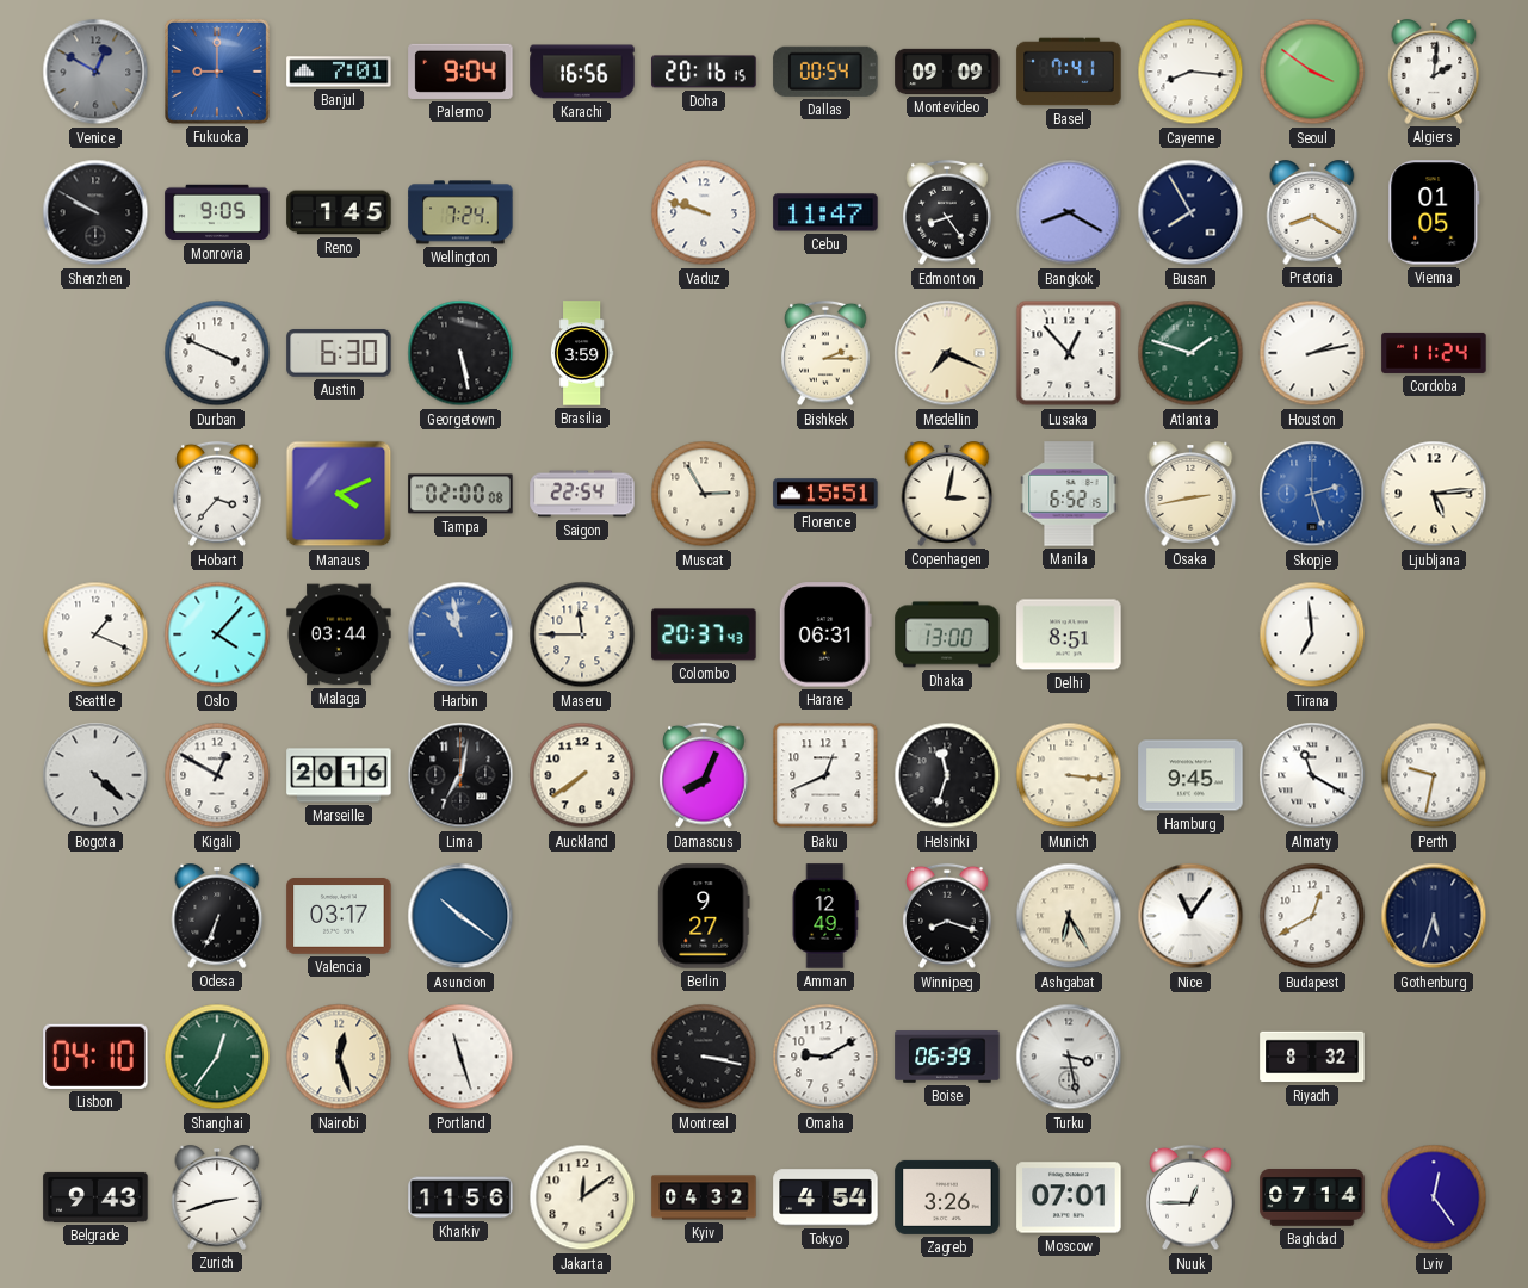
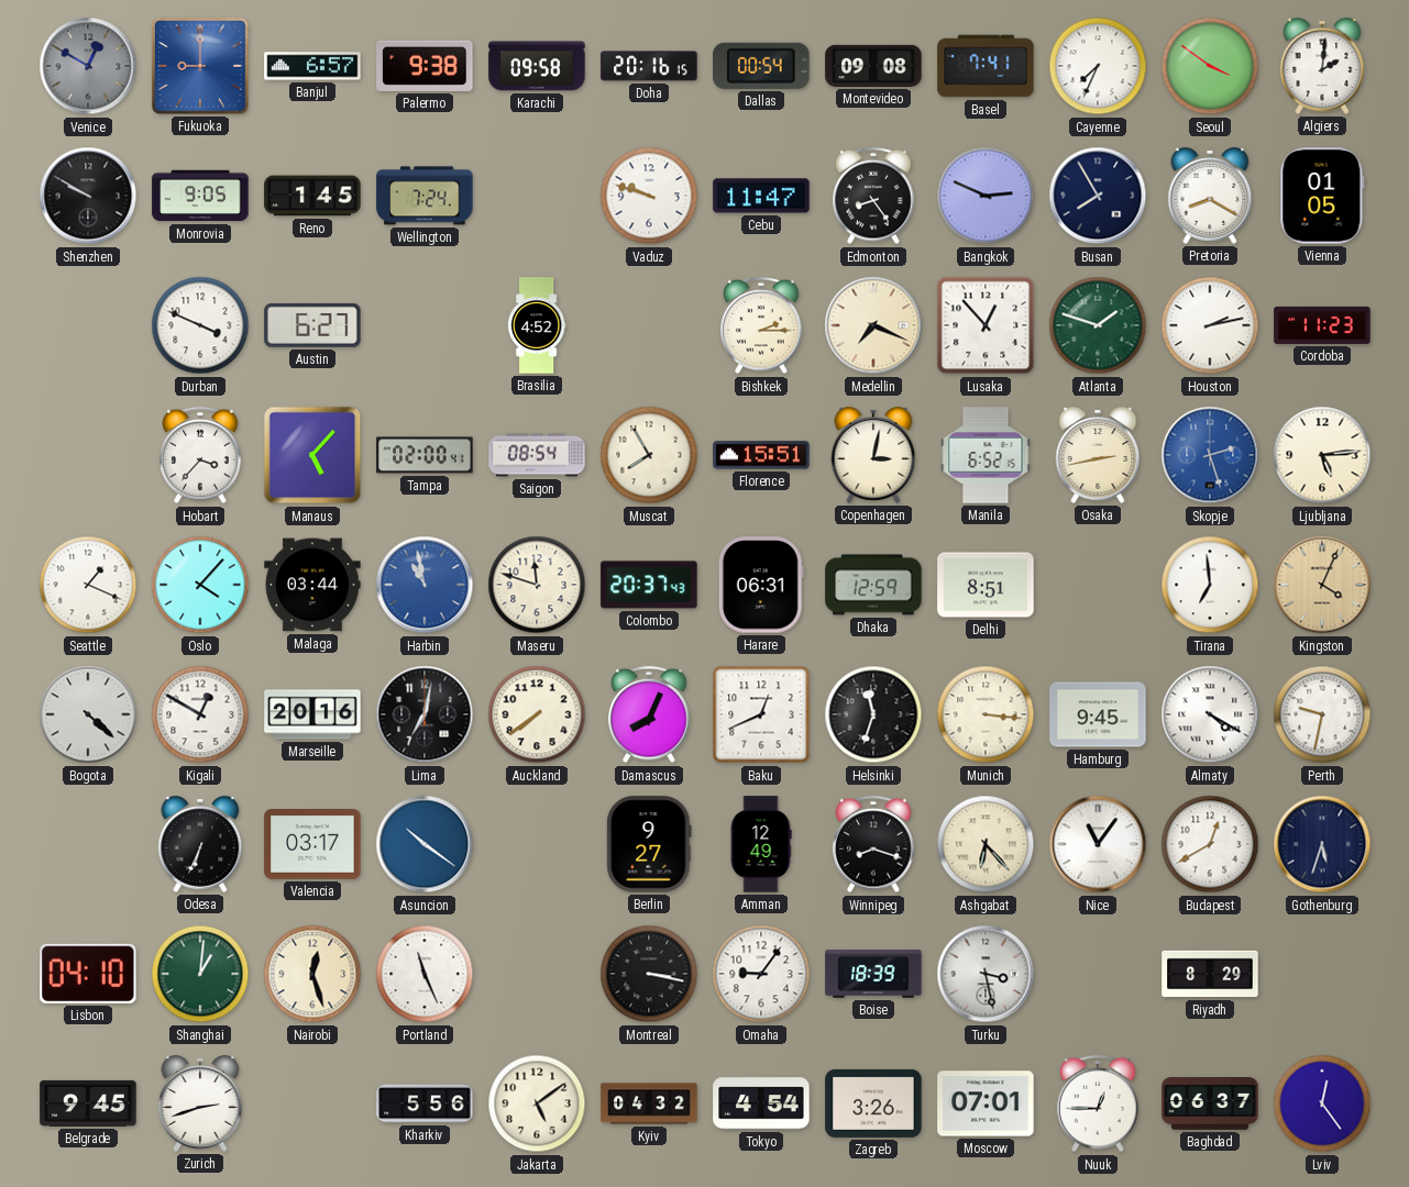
Banjul: 7:01 -> 6:57 (312, 66)
Palermo: 9:04 -> 9:38 (425, 66)
Karachi: 16:56 -> 09:58 (537, 66)
Montevideo: 09:09 -> 09:08 (873, 66)
Cayenne: 8:16 -> 7:34 (1098, 66)
Bangkok: 8:20 -> 2:49 (986, 196)
Austin: 6:30 -> 6:27 (312, 325)
Georgetown: 5:28 -> none (460, 353)
Brasilia: 3:59 -> 4:52 (537, 325)
Cordoba: 11:24 -> 11:23 (1322, 325)
Manaus: 4:11 -> 5:07 (312, 455)
Tampa: 02:00:08 -> 02:00:41 (425, 455)
Saigon: 22:54 -> 08:54 (537, 455)
Muscat: 2:55 -> 7:55 (649, 455)
Maseru: 11:45 -> 11:48 (537, 585)
Dhaka: 13:00 -> 12:59 (873, 585)
Kingston: none -> 4:04 (1322, 585)
Almaty: 11:20 -> 4:20 (1210, 714)
Ashgabat: 6:25 -> 6:23 (986, 844)
Shanghai: 12:36 -> 1:01 (200, 974)
Portland: 11:27 -> 11:26 (425, 974)
Omaha: 9:10 -> 9:06 (761, 974)
Boise: 06:39 -> 18:39 (873, 974)
Riyadh: 8:32 -> 8:29 (1210, 974)
Belgrade: 9:43 -> 9:45 (88, 1103)
Kharkiv: 11:56 -> 5:56 (425, 1103)
Jakarta: 12:09 -> 5:09 (537, 1103)
Baghdad: 07:14 -> 06:37 (1210, 1105)
